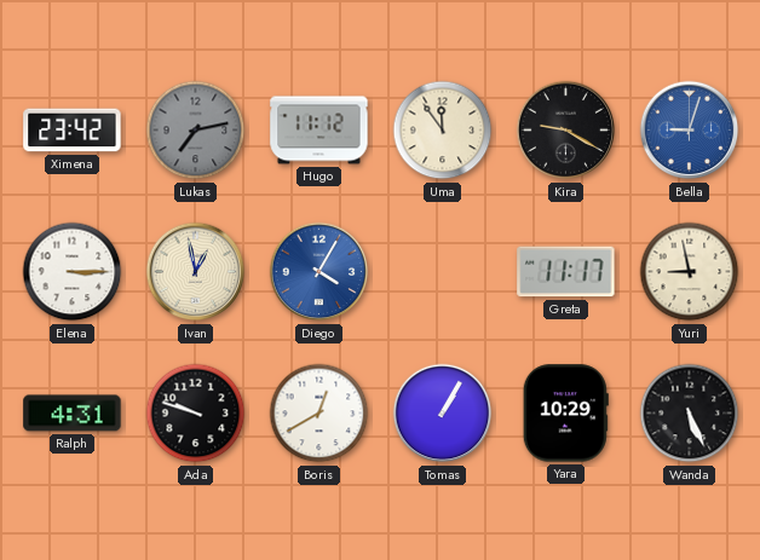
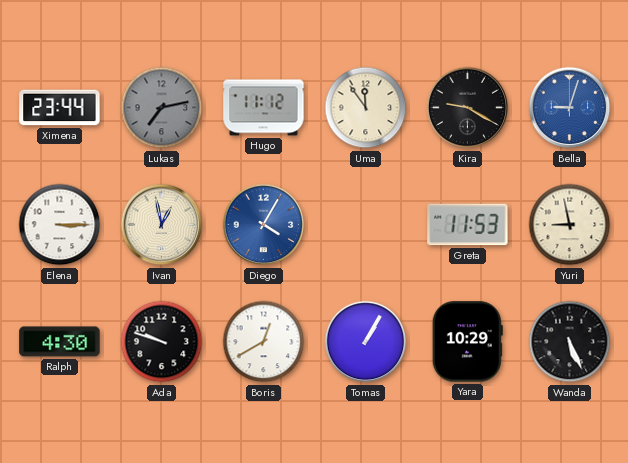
Ximena: 23:42 -> 23:44 (60, 108)
Greta: 11:17 -> 11:53 (468, 225)
Ralph: 4:31 -> 4:30 (60, 342)
